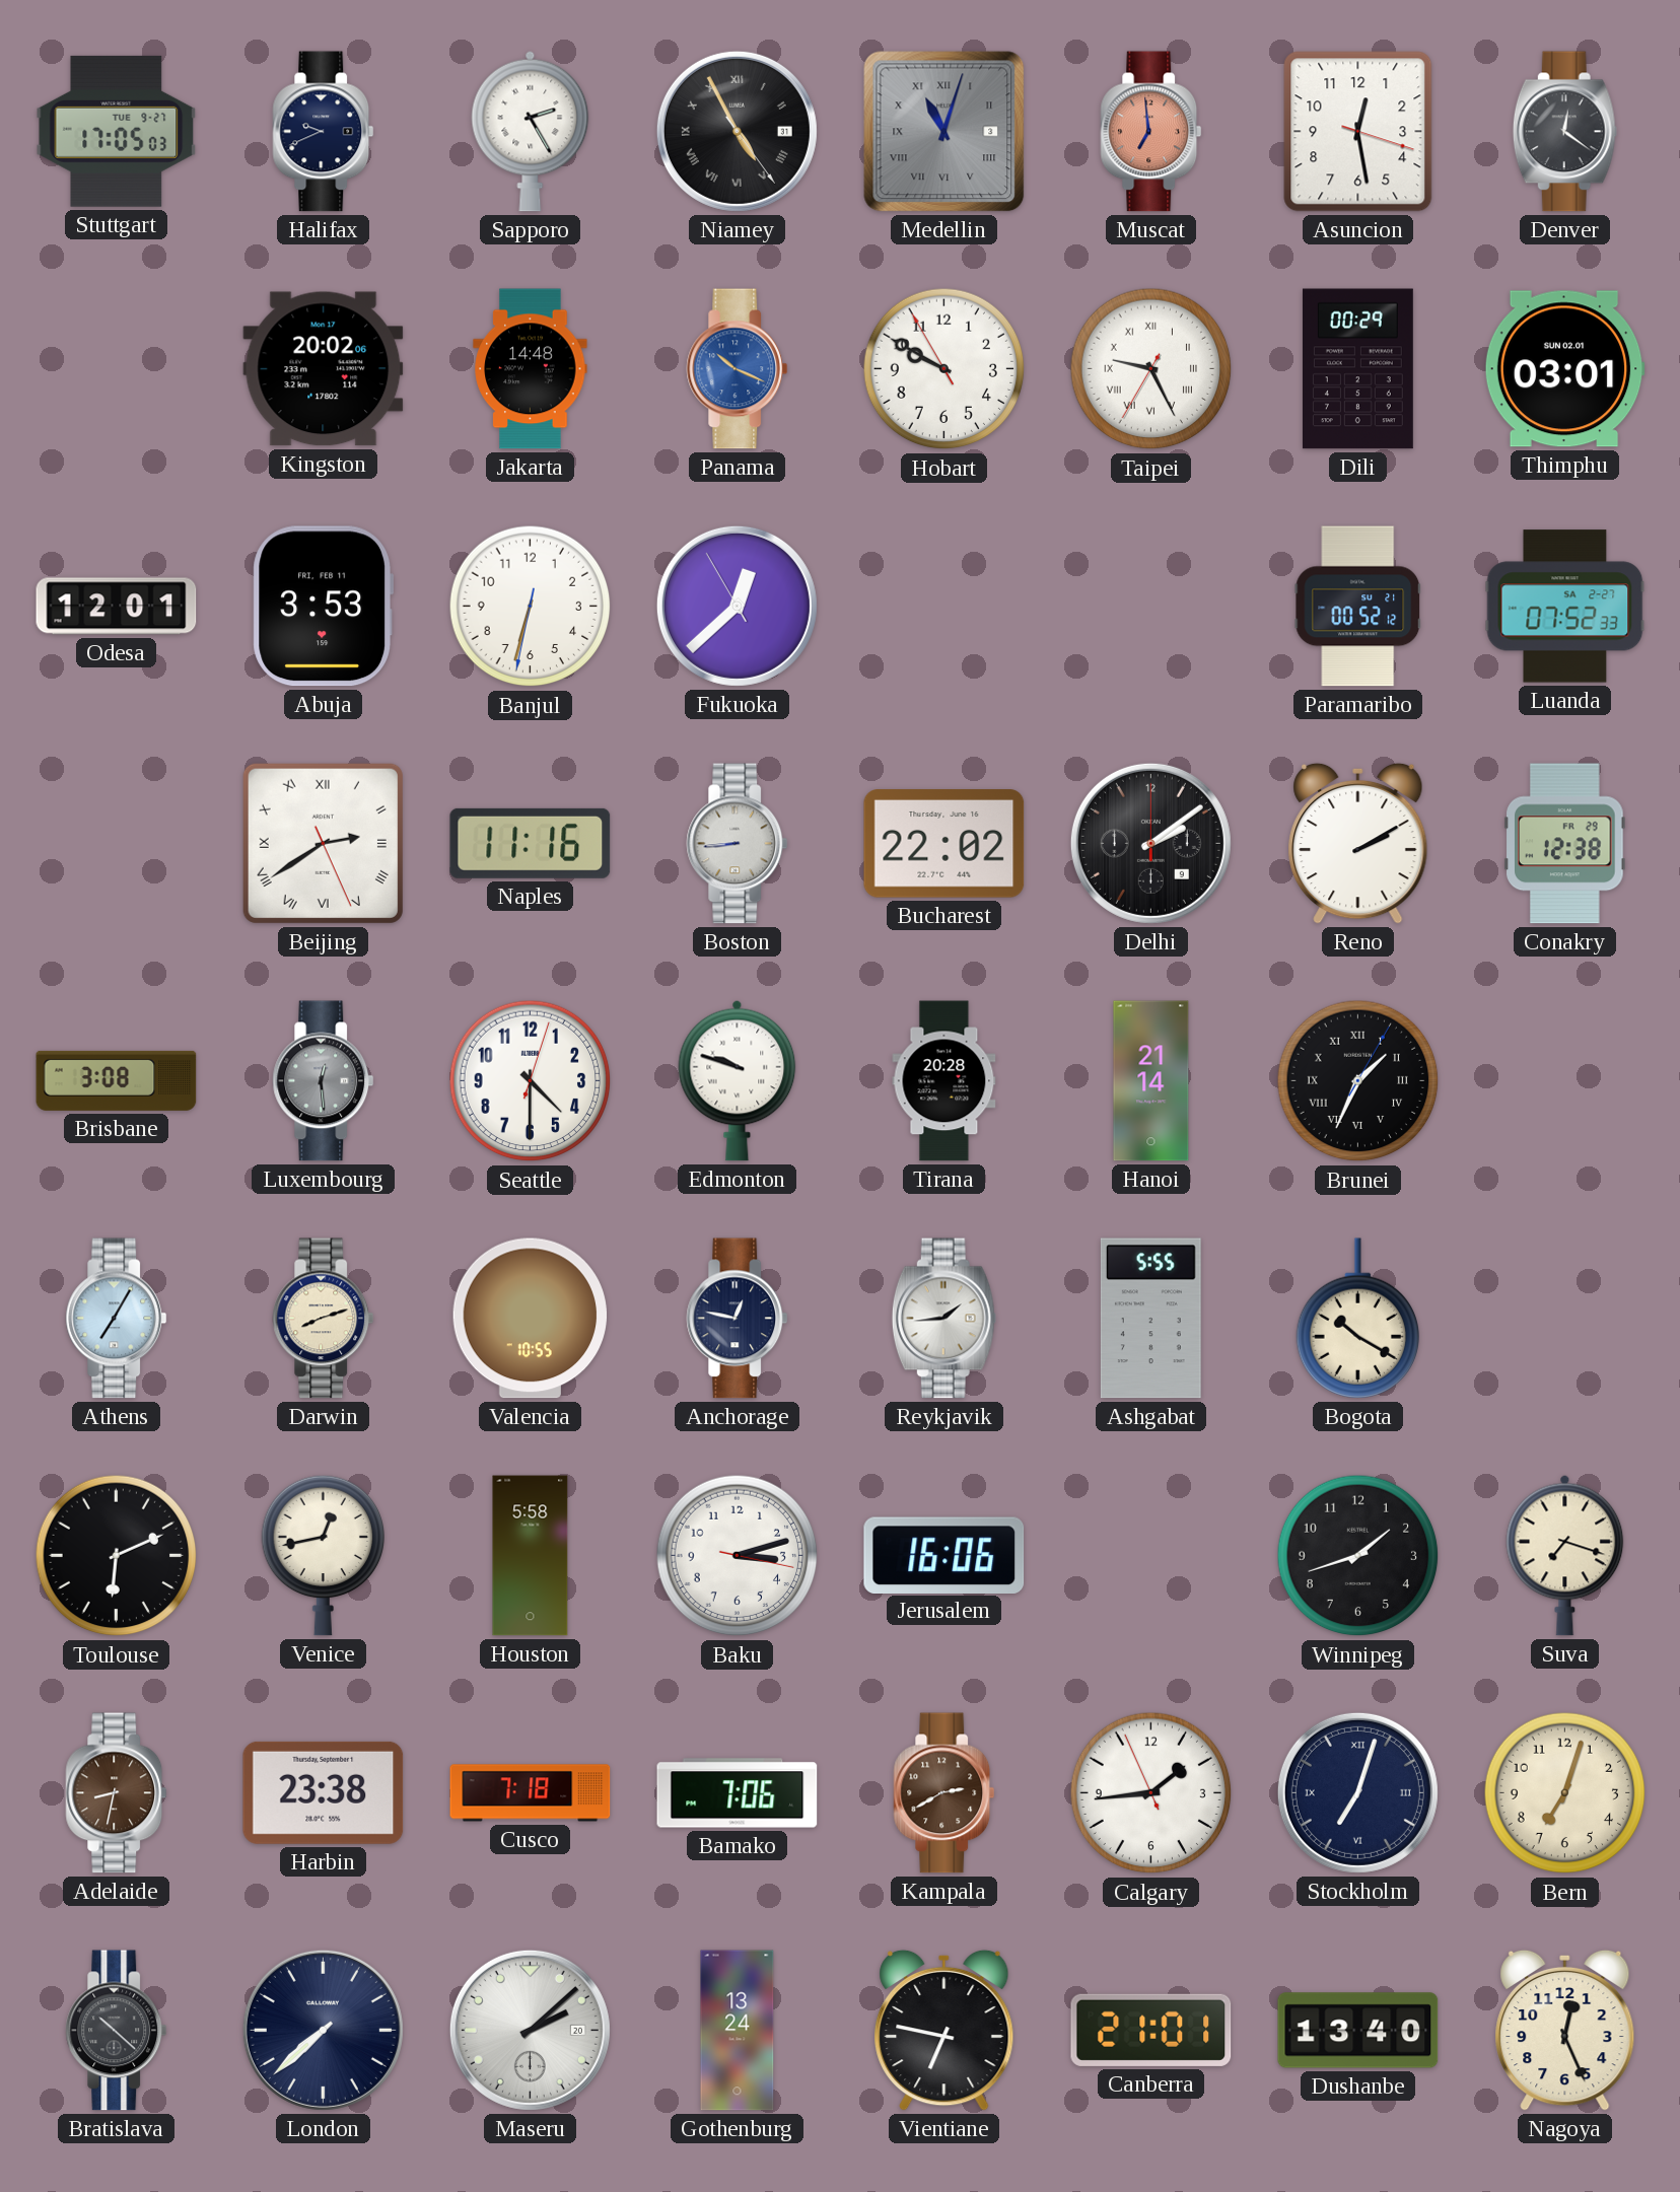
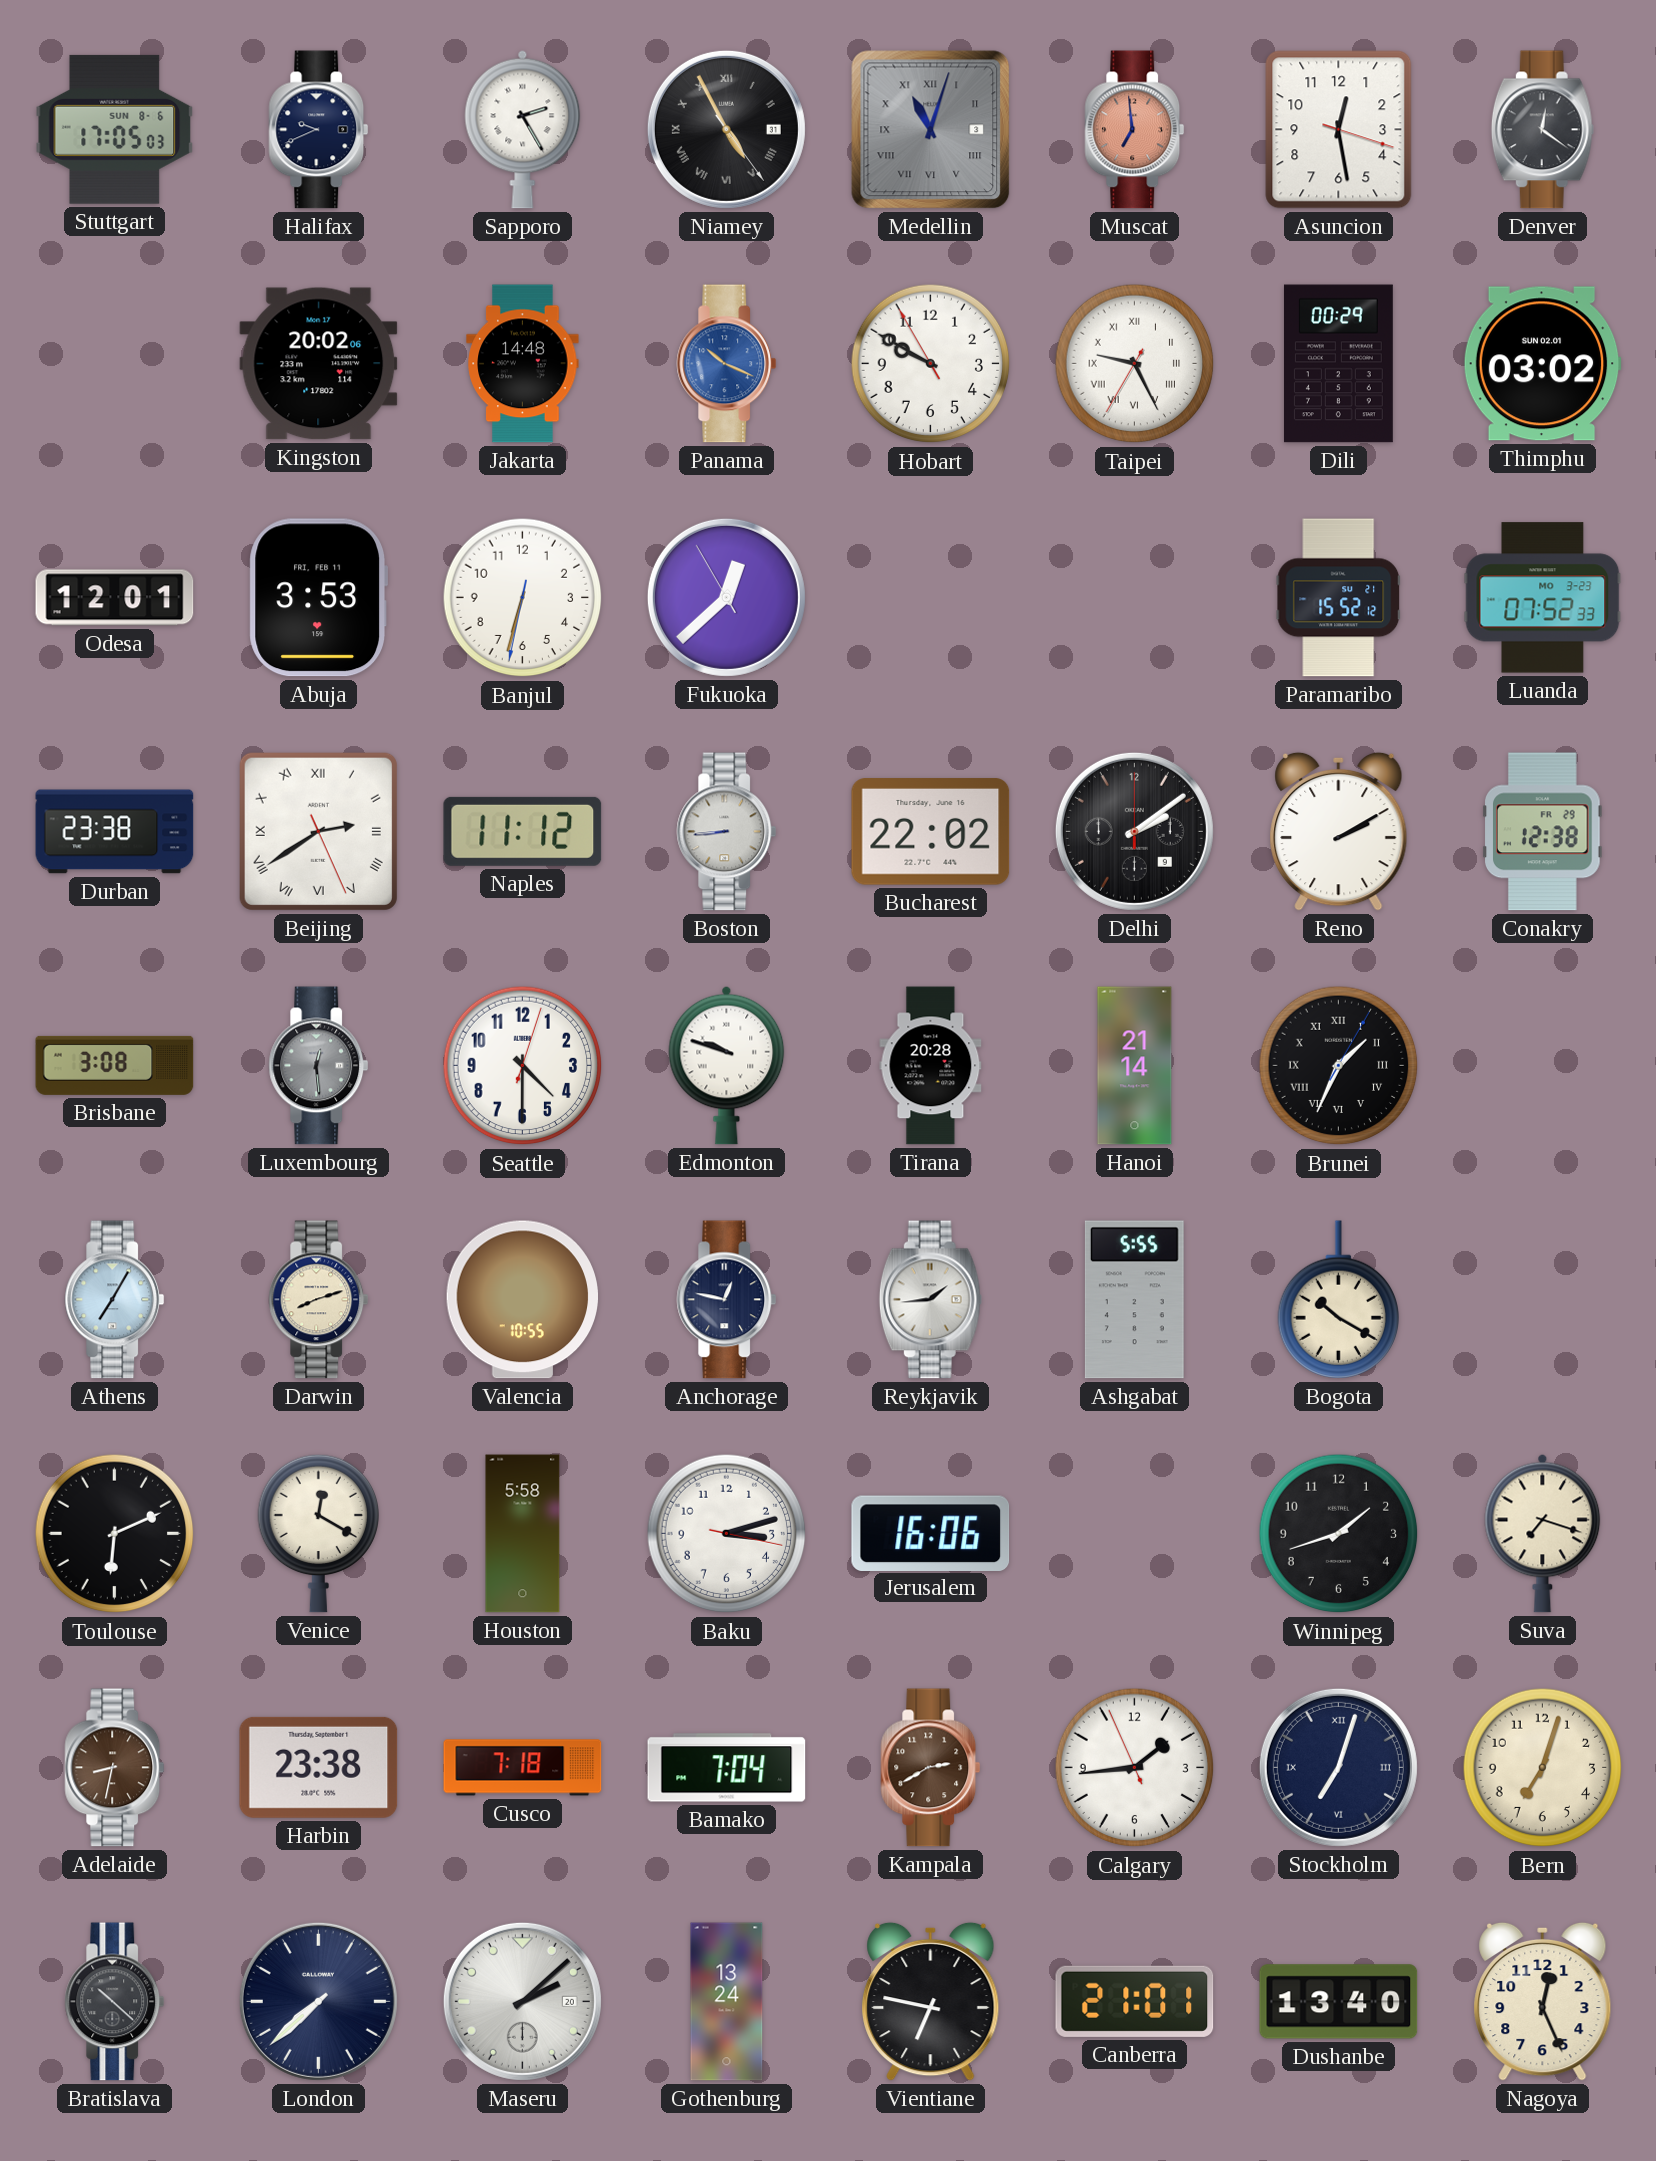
Stuttgart date: TUE 9-27 -> SUN 8-6 (115, 129)
Thimphu: 03:01 -> 03:02 (1542, 364)
Paramaribo: 00:52 -> 15:52 (1339, 598)
Luanda date: SA 2-27 -> MO 3-23 (1543, 598)
Durban: none -> 23:38 (115, 832)
Naples: 11:16 -> 11:12 (523, 831)
Venice: 12:43 -> 12:20 (318, 1533)
Bamako: 7:06 -> 7:04 (727, 1768)
